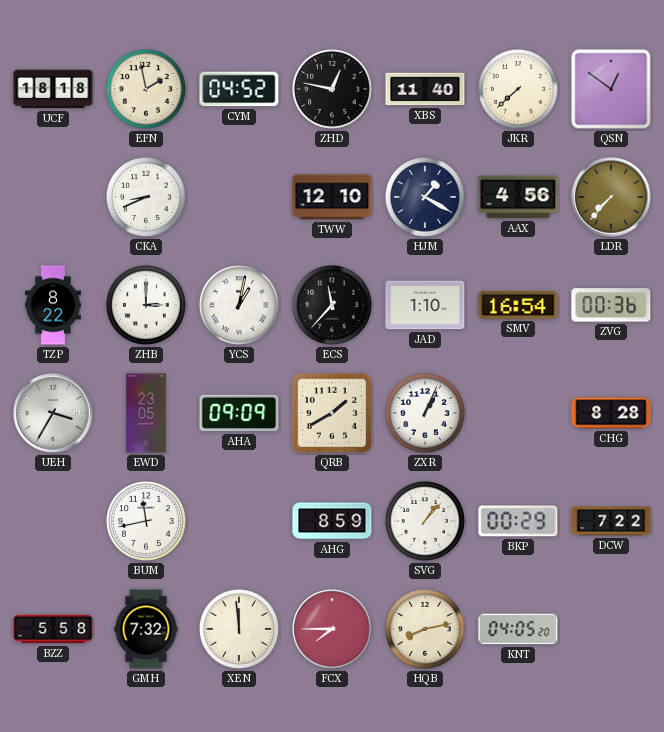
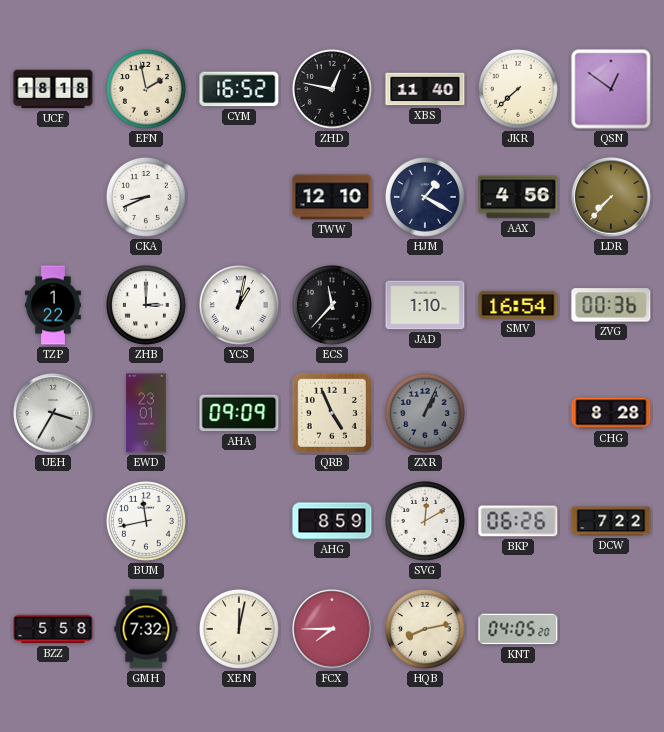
CYM: 04:52 -> 16:52 (239, 89)
TZP: 8:22 -> 1:22 (53, 305)
EWD: 23:05 -> 23:01 (146, 413)
QRB: 1:40 -> 4:56 (332, 413)
ZXR dial: white -> grey (425, 413)
SVG: 1:07 -> 12:10 (425, 521)
BKP: 00:29 -> 06:26 (518, 521)
XEN: 11:59 -> 12:02 (239, 629)
